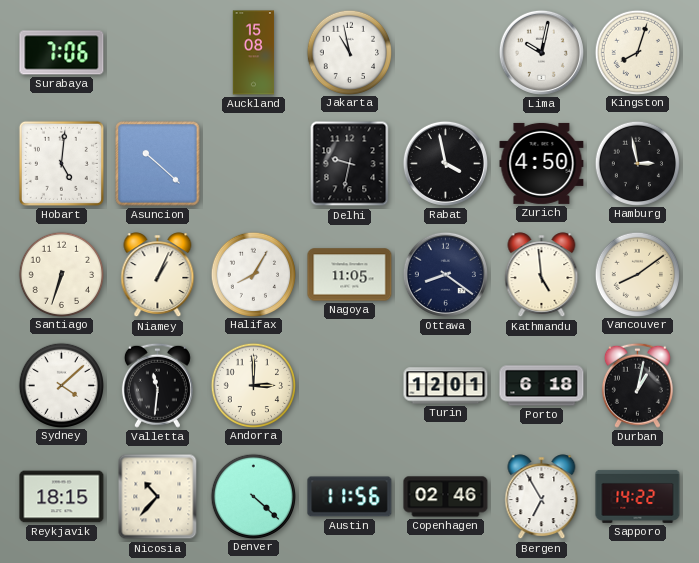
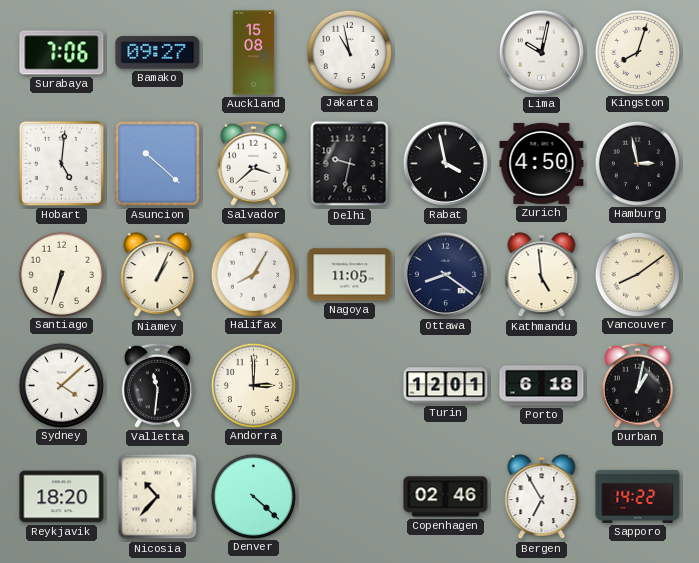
Bamako: none -> 09:27 (158, 53)
Salvador: none -> 3:38 (253, 163)
Reykjavik: 18:15 -> 18:20 (62, 497)
Austin: 11:56 -> none (350, 497)
